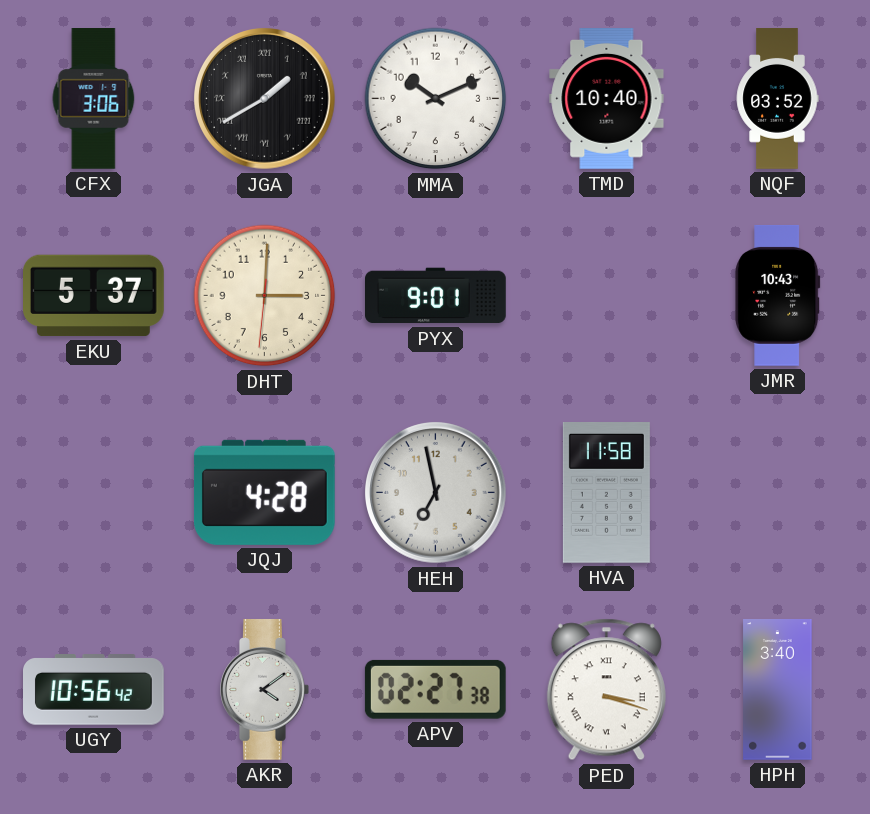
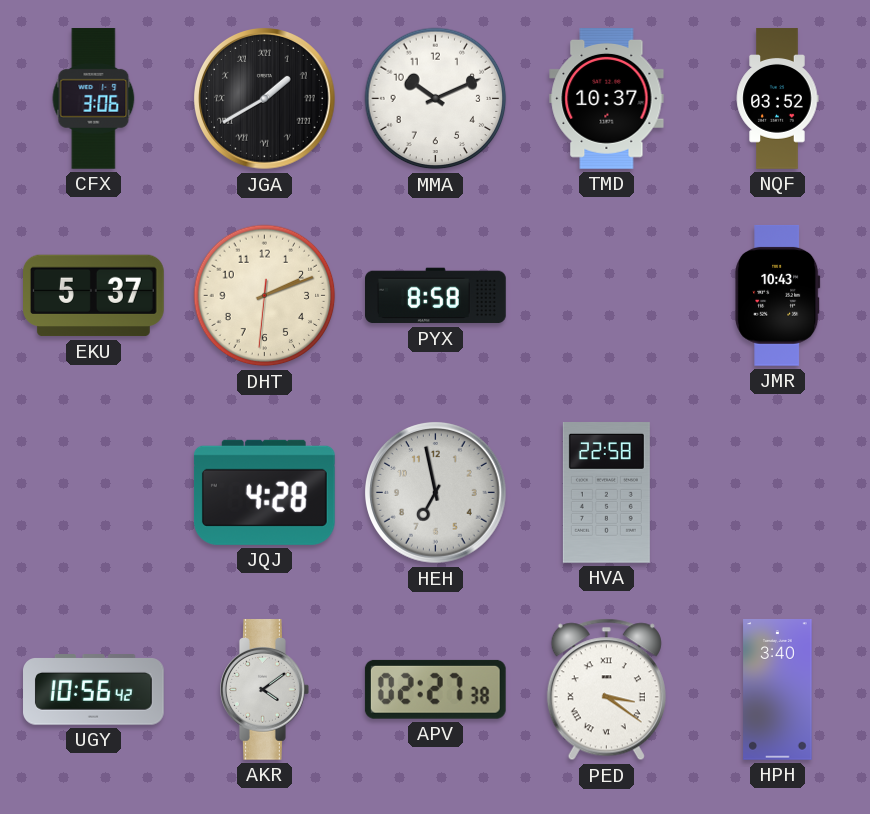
TMD: 10:40 -> 10:37 (607, 99)
DHT: 3:00 -> 2:11 (265, 296)
PYX: 9:01 -> 8:58 (436, 296)
HVA: 11:58 -> 22:58 (606, 493)
PED: 3:18 -> 3:21 (606, 690)
